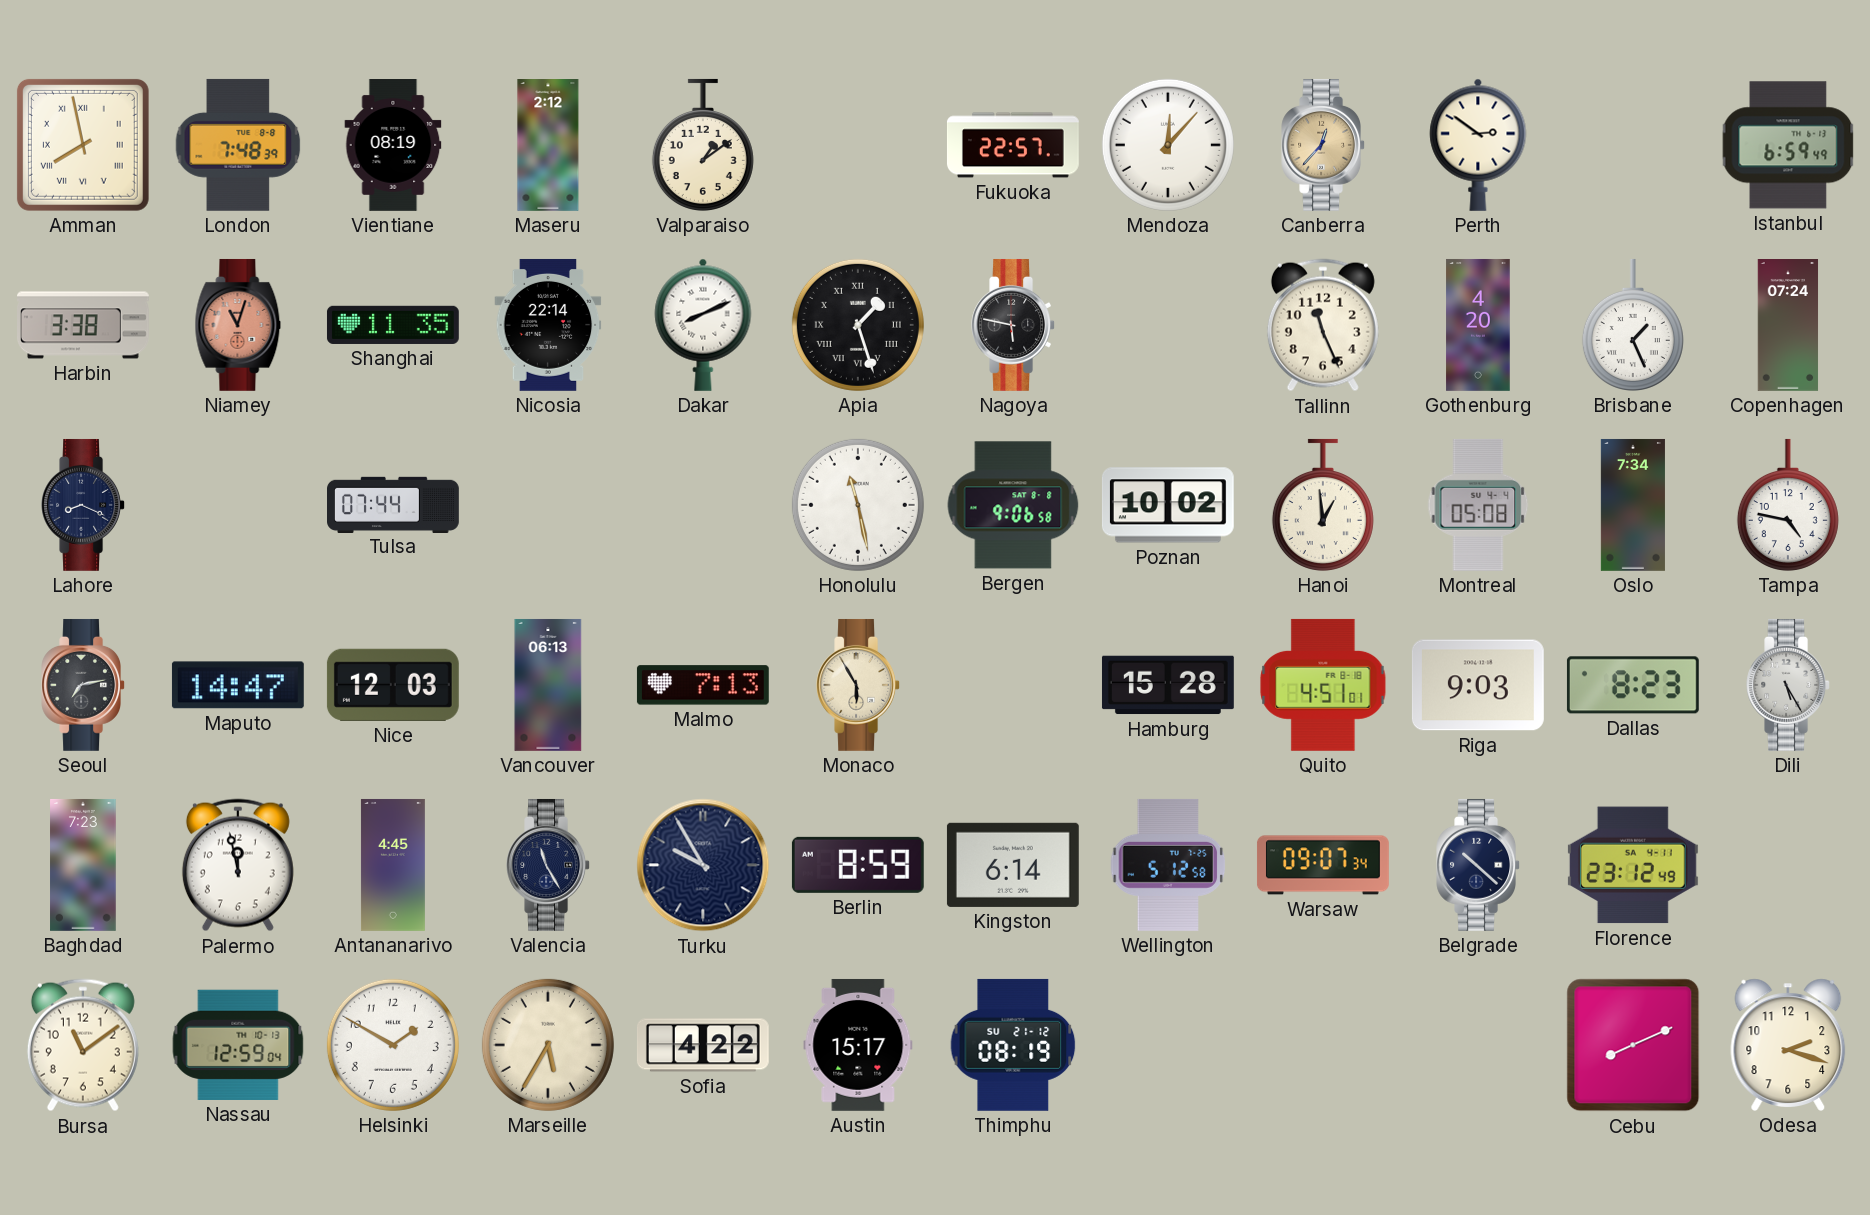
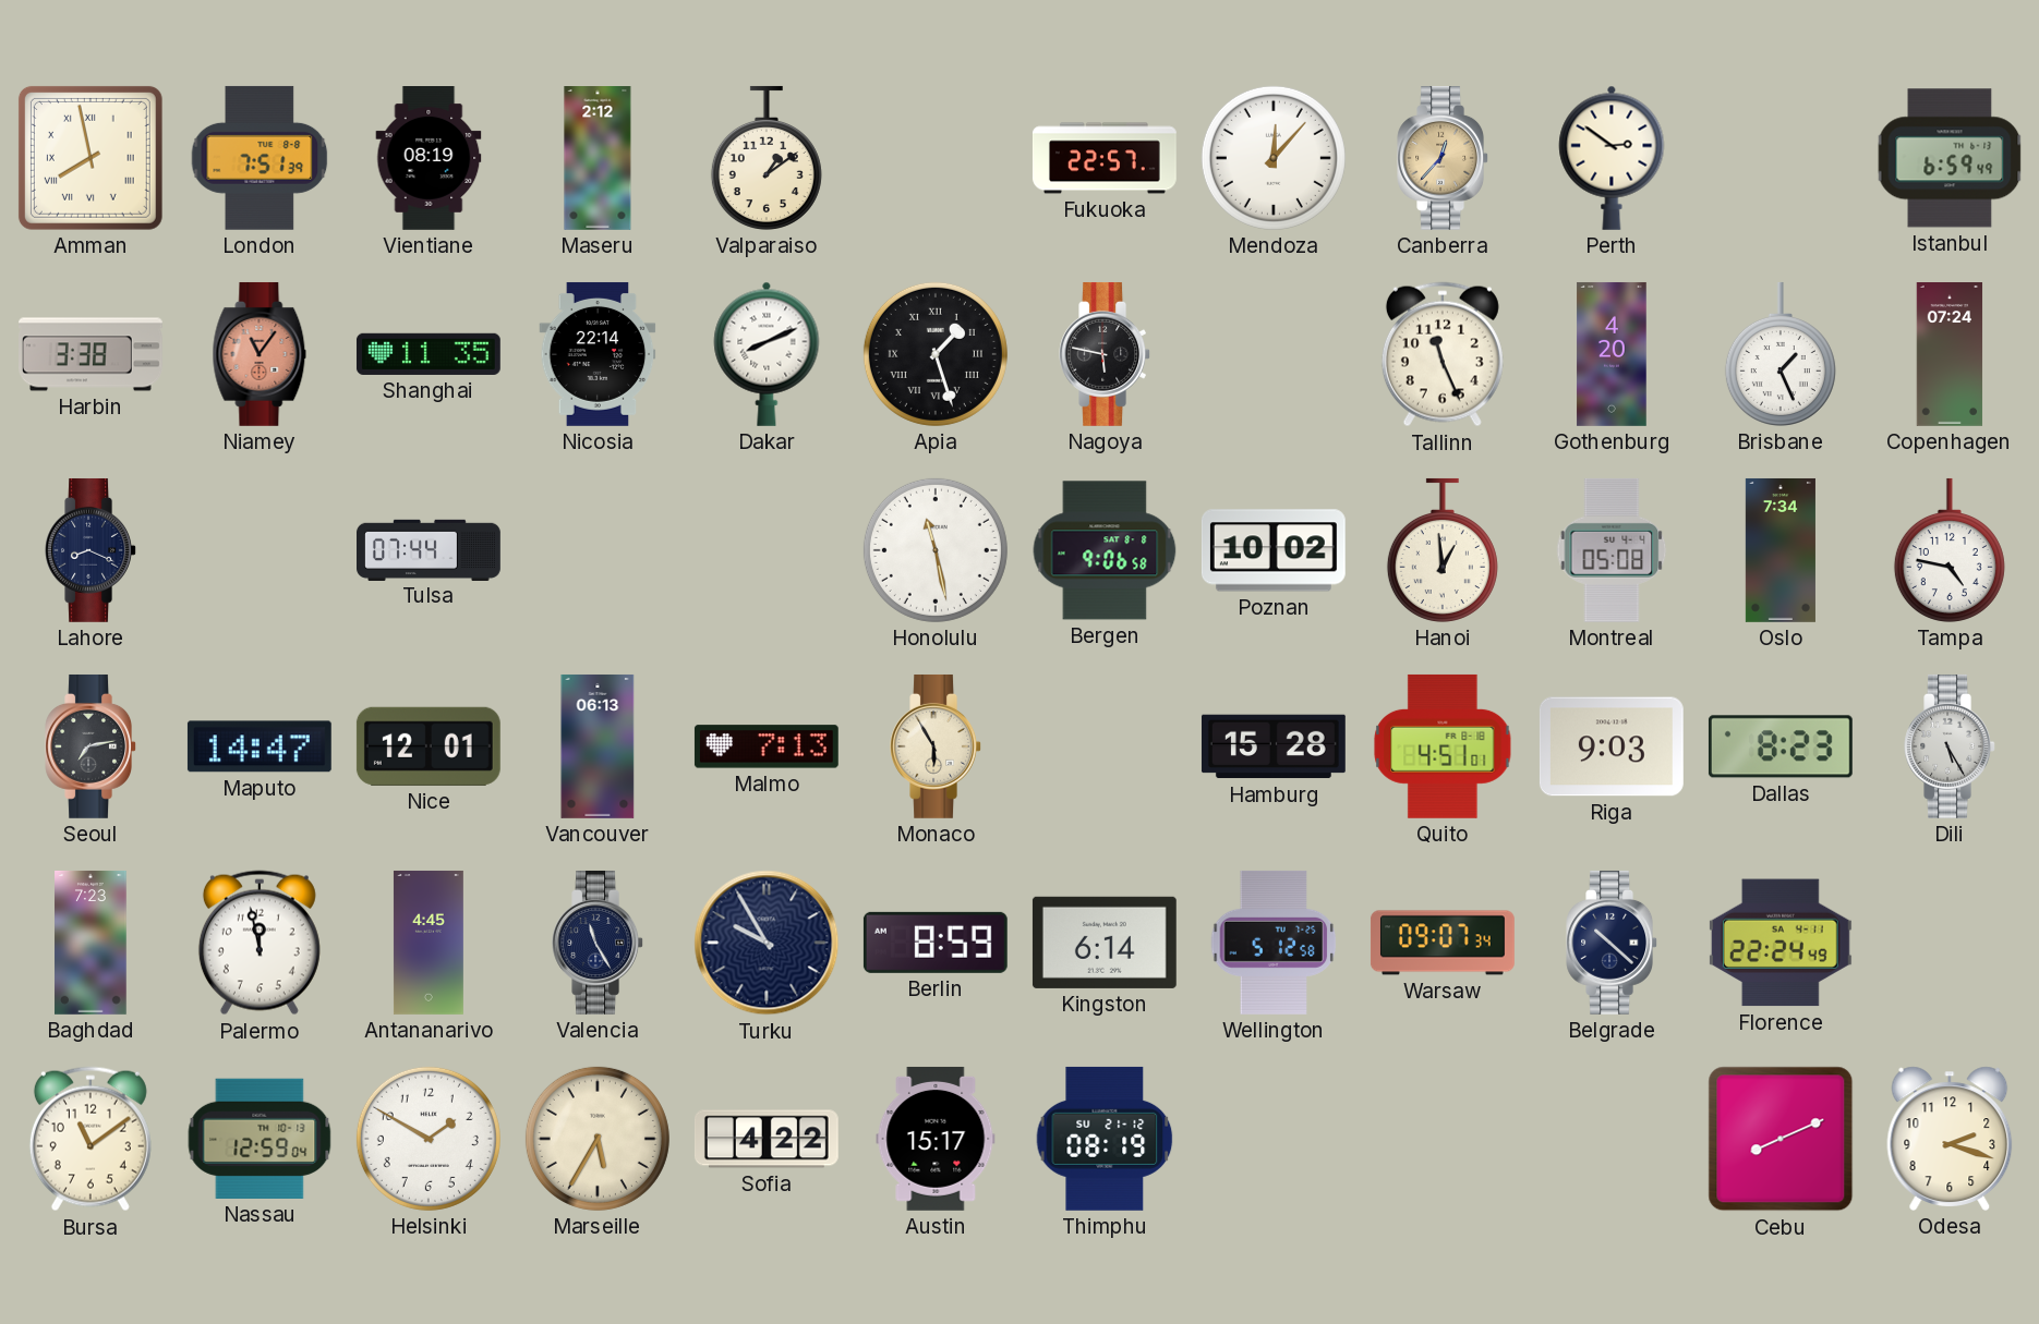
London: 7:48 -> 7:51 (260, 158)
Niamey: 11:03 -> 11:06 (260, 354)
Nice: 12:03 -> 12:01 (429, 746)
Florence: 23:12 -> 22:24 (1781, 943)
